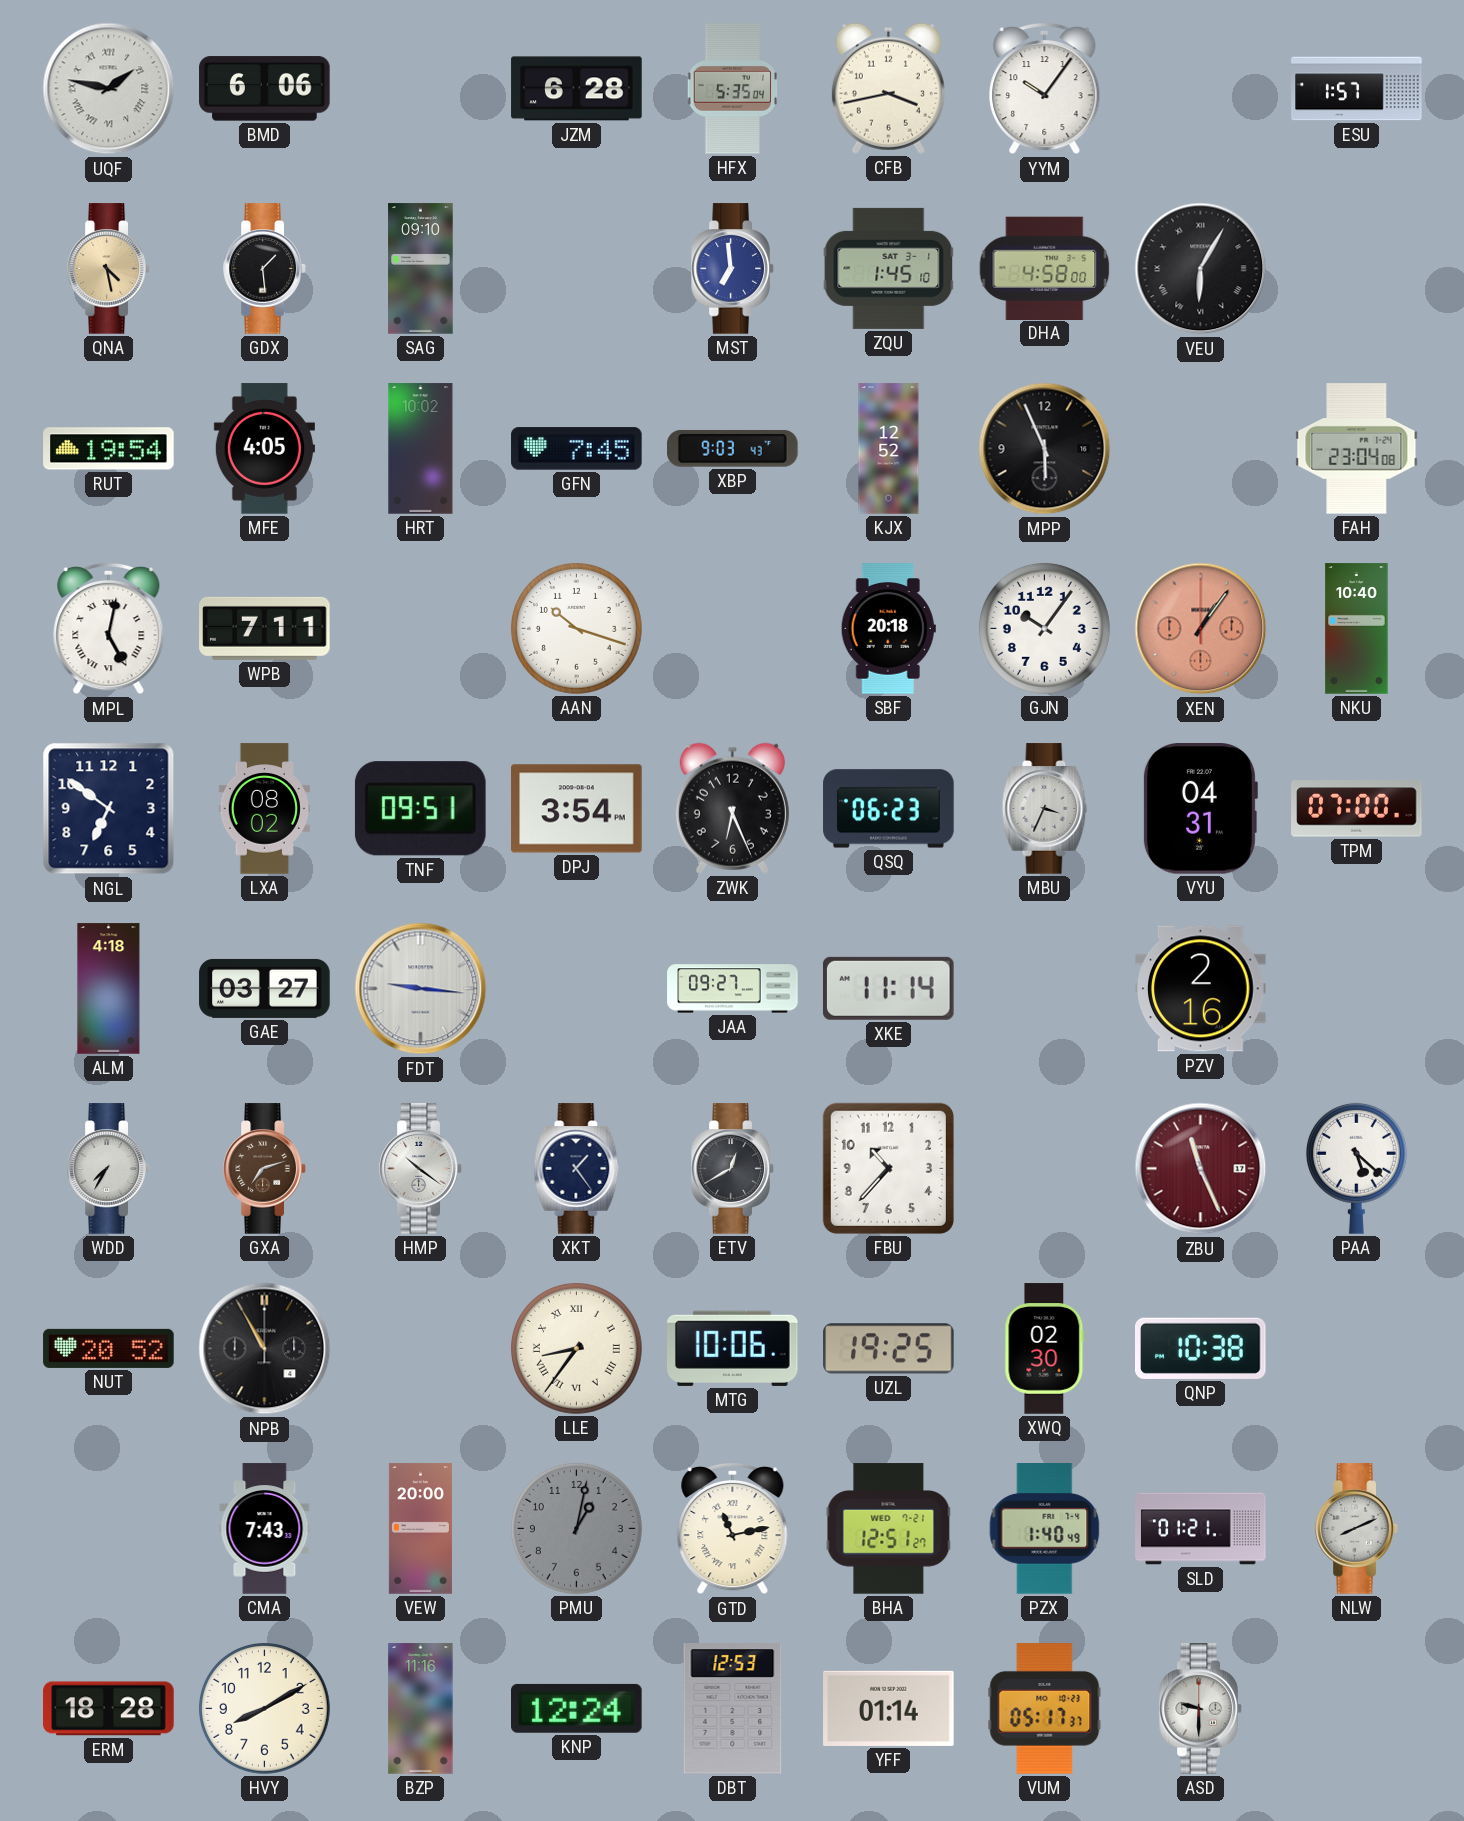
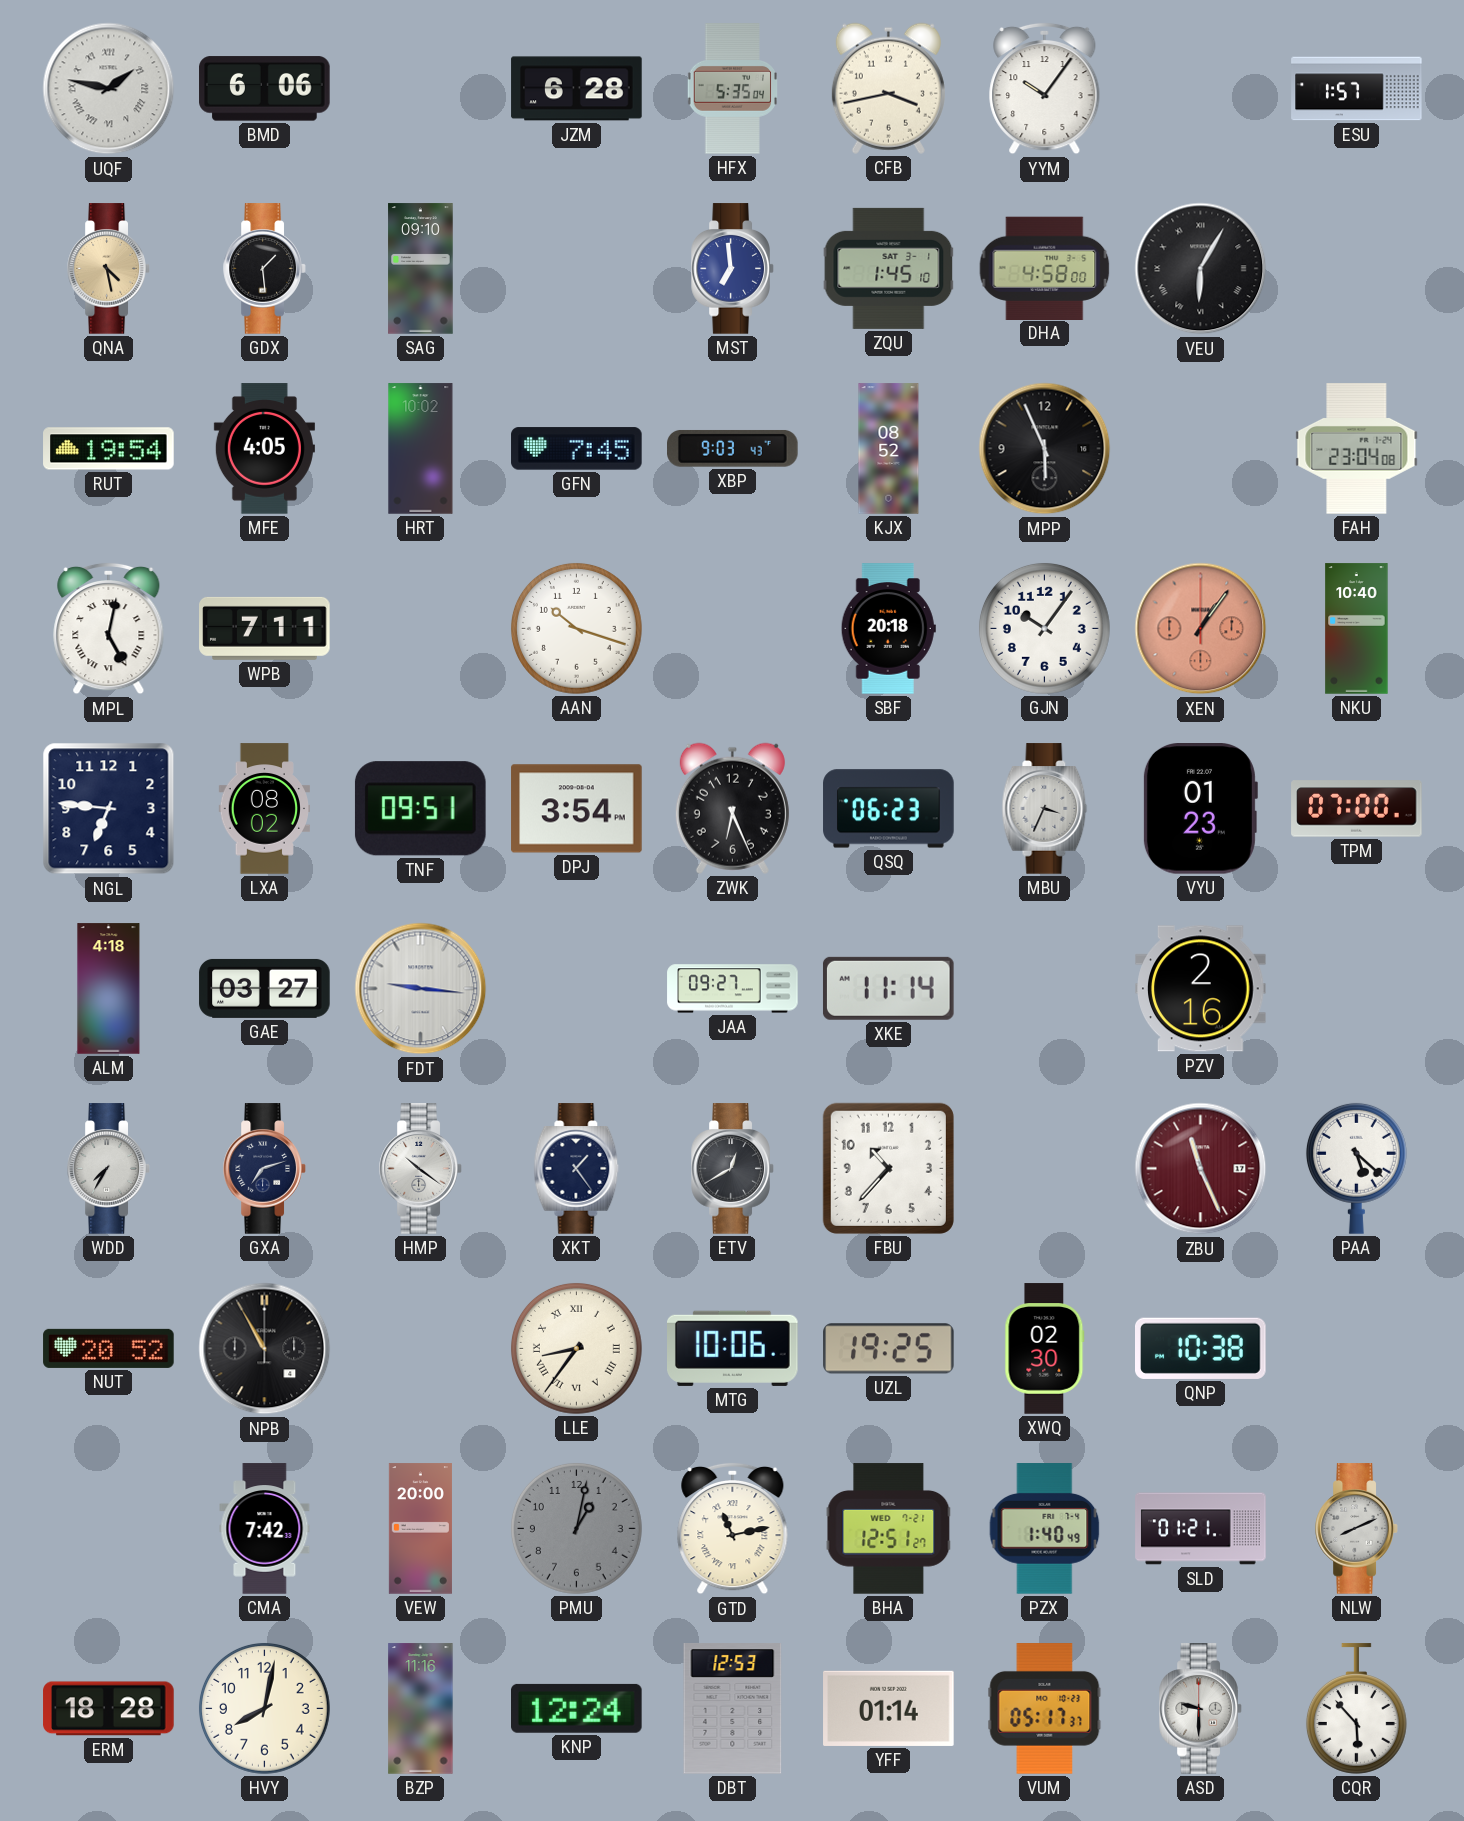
KJX: 12:52 -> 08:52 (889, 449)
NGL: 6:51 -> 6:46 (109, 809)
VYU: 04:31 -> 01:23 (1200, 809)
GXA dial: brown -> navy (265, 1169)
CMA: 7:43 -> 7:42 (265, 1529)
HVY: 8:10 -> 8:02 (264, 1708)
CQR: none -> 5:53 (1356, 1709)
